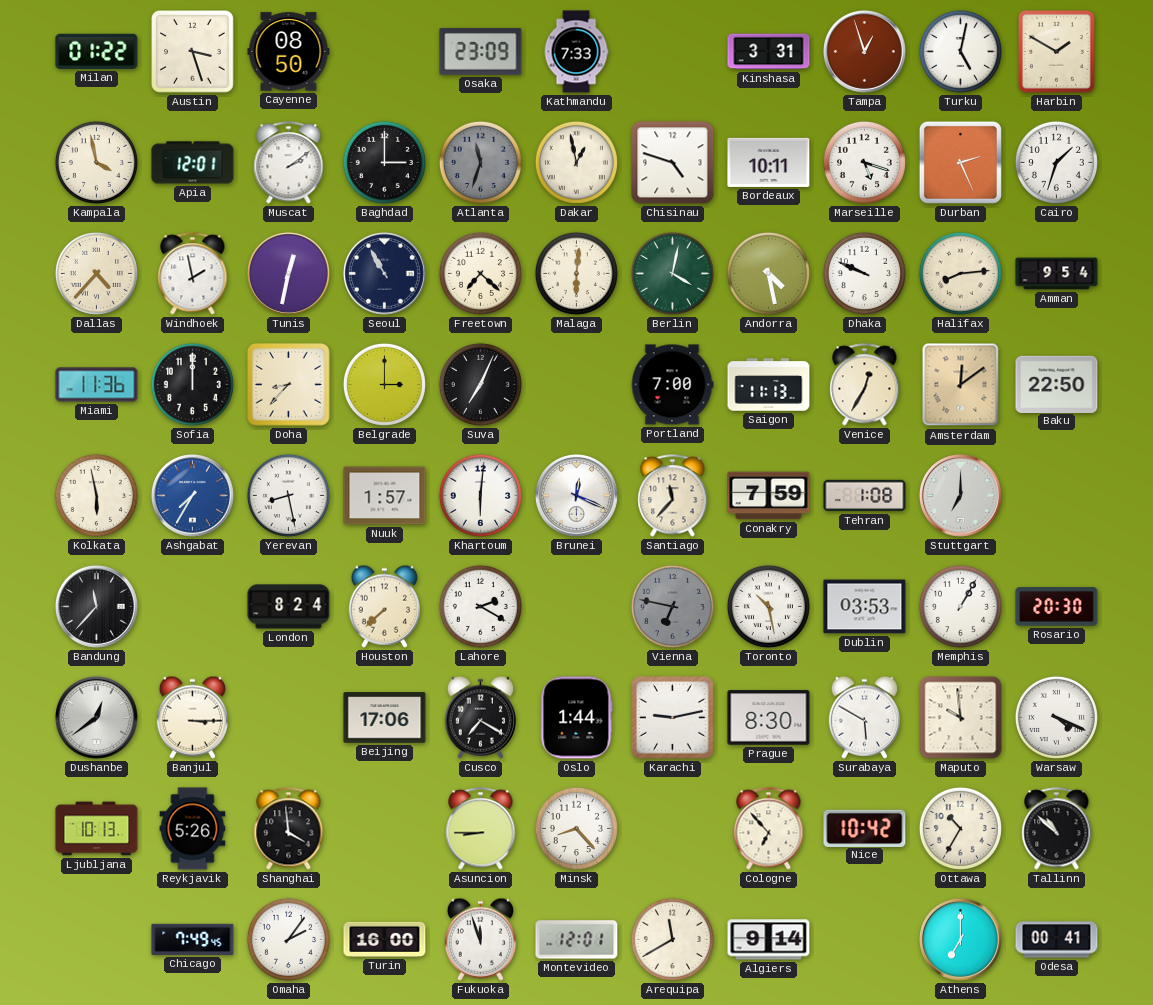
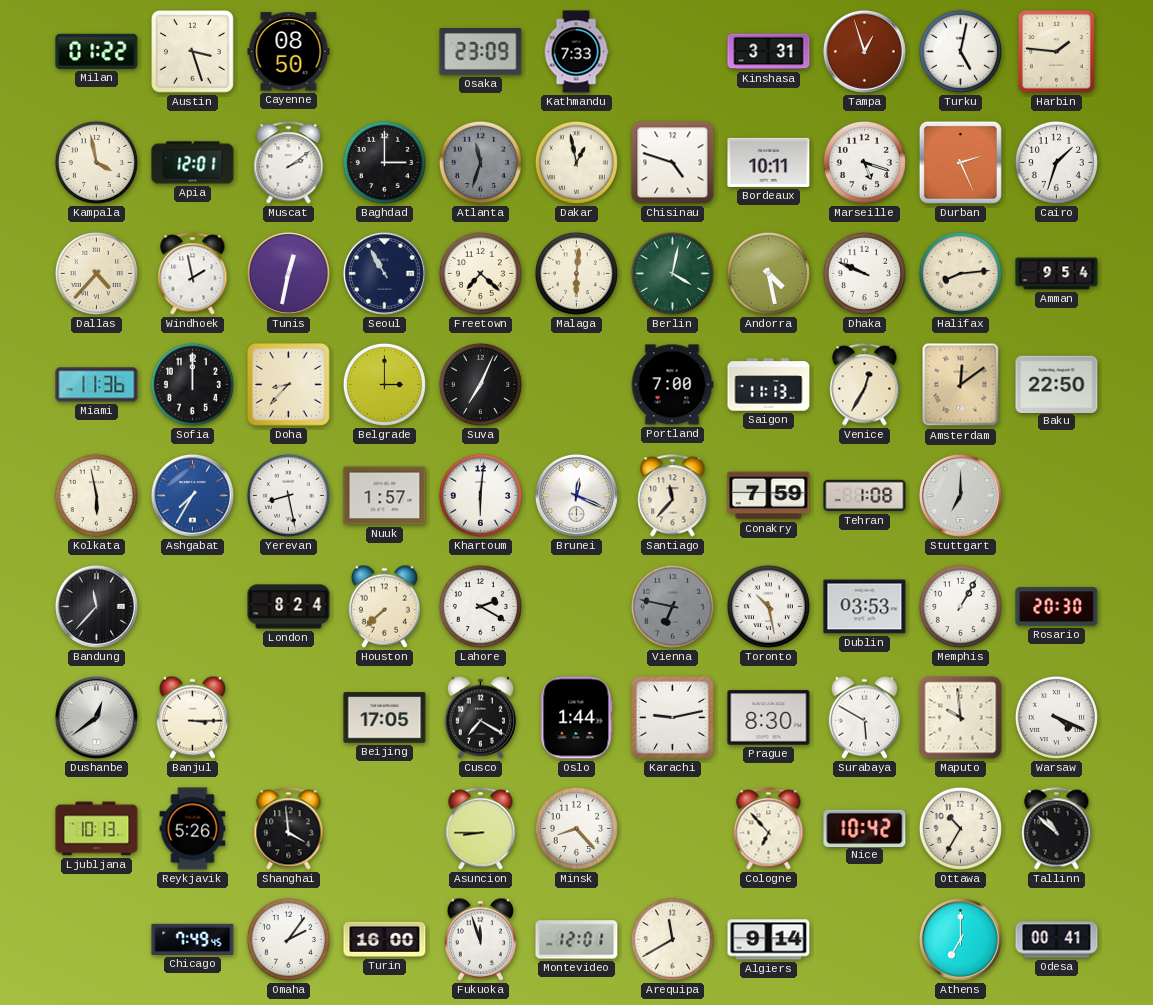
Harbin: 1:50 -> 1:46 (1056, 51)
Beijing: 17:06 -> 17:05 (385, 718)
